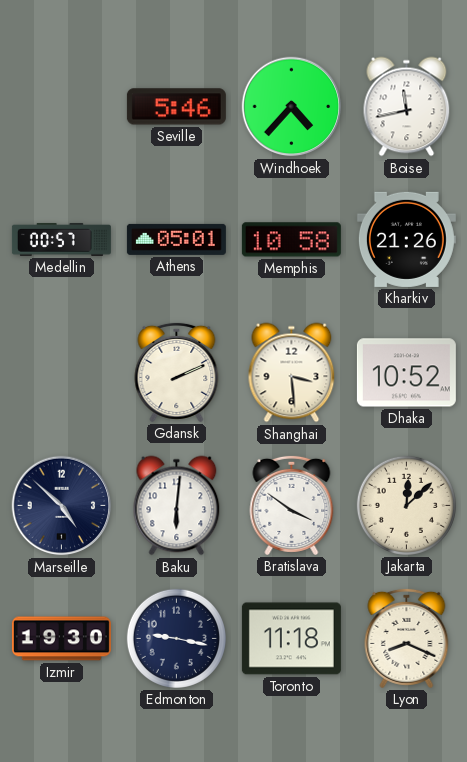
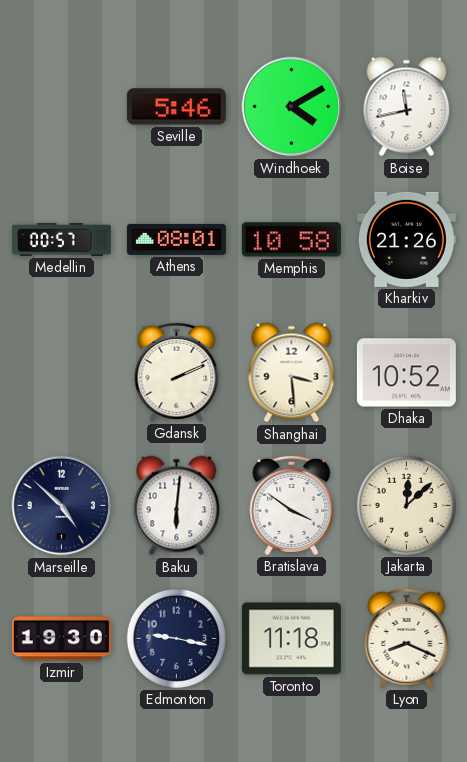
Windhoek: 4:37 -> 4:10 (292, 107)
Athens: 05:01 -> 08:01 (176, 239)
